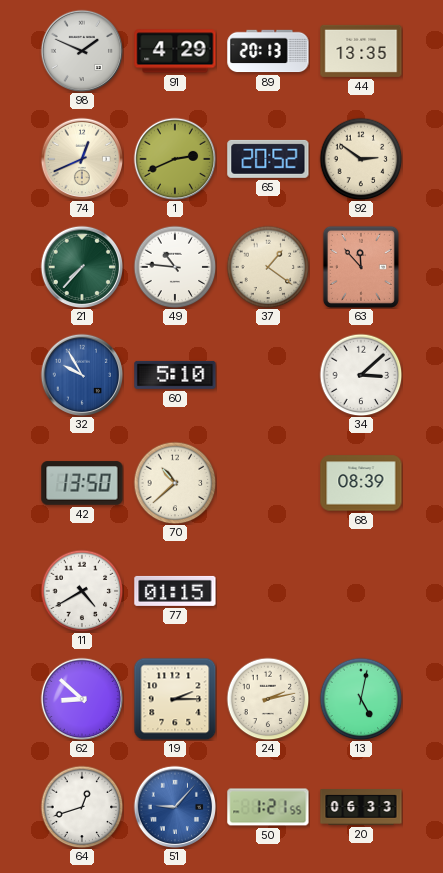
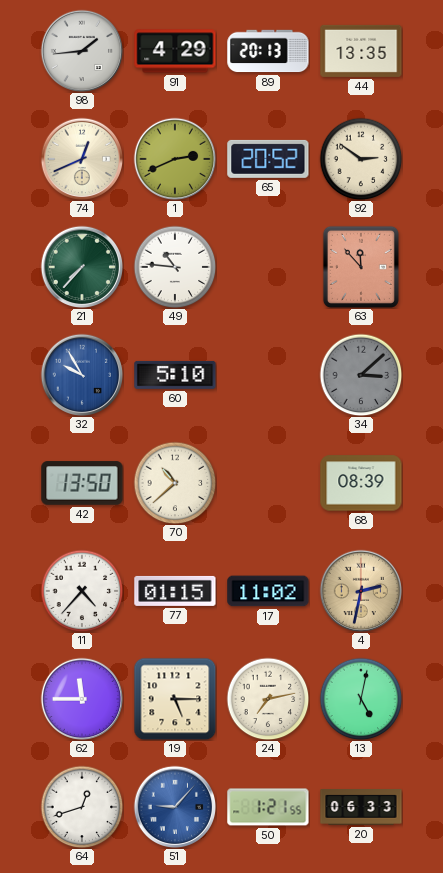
98: 1:49 -> 1:44 (82, 51)
37: 1:21 -> none (268, 267)
34 dial: white -> grey (361, 375)
11: 4:40 -> 4:37 (82, 591)
17: none -> 11:02 (268, 591)
4: none -> 2:32 (361, 591)
62: 8:52 -> 11:45 (82, 699)
19: 2:15 -> 5:15 (175, 699)
24: 2:13 -> 7:13 (268, 699)
